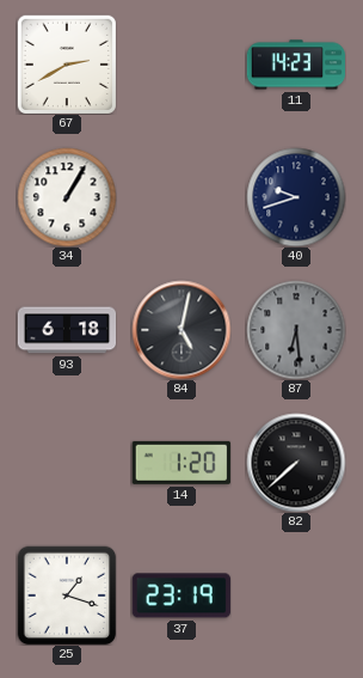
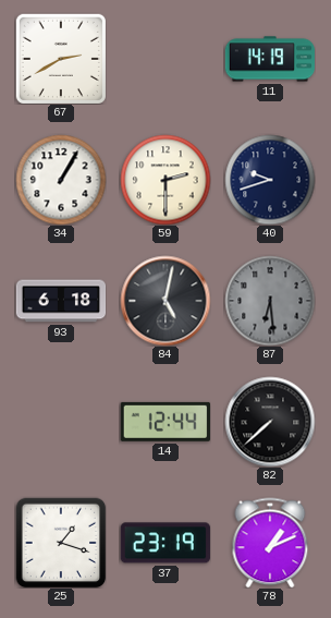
11: 14:23 -> 14:19 (269, 59)
59: none -> 2:30 (165, 180)
14: 1:20 -> 12:44 (165, 422)
78: none -> 1:11 (270, 543)
